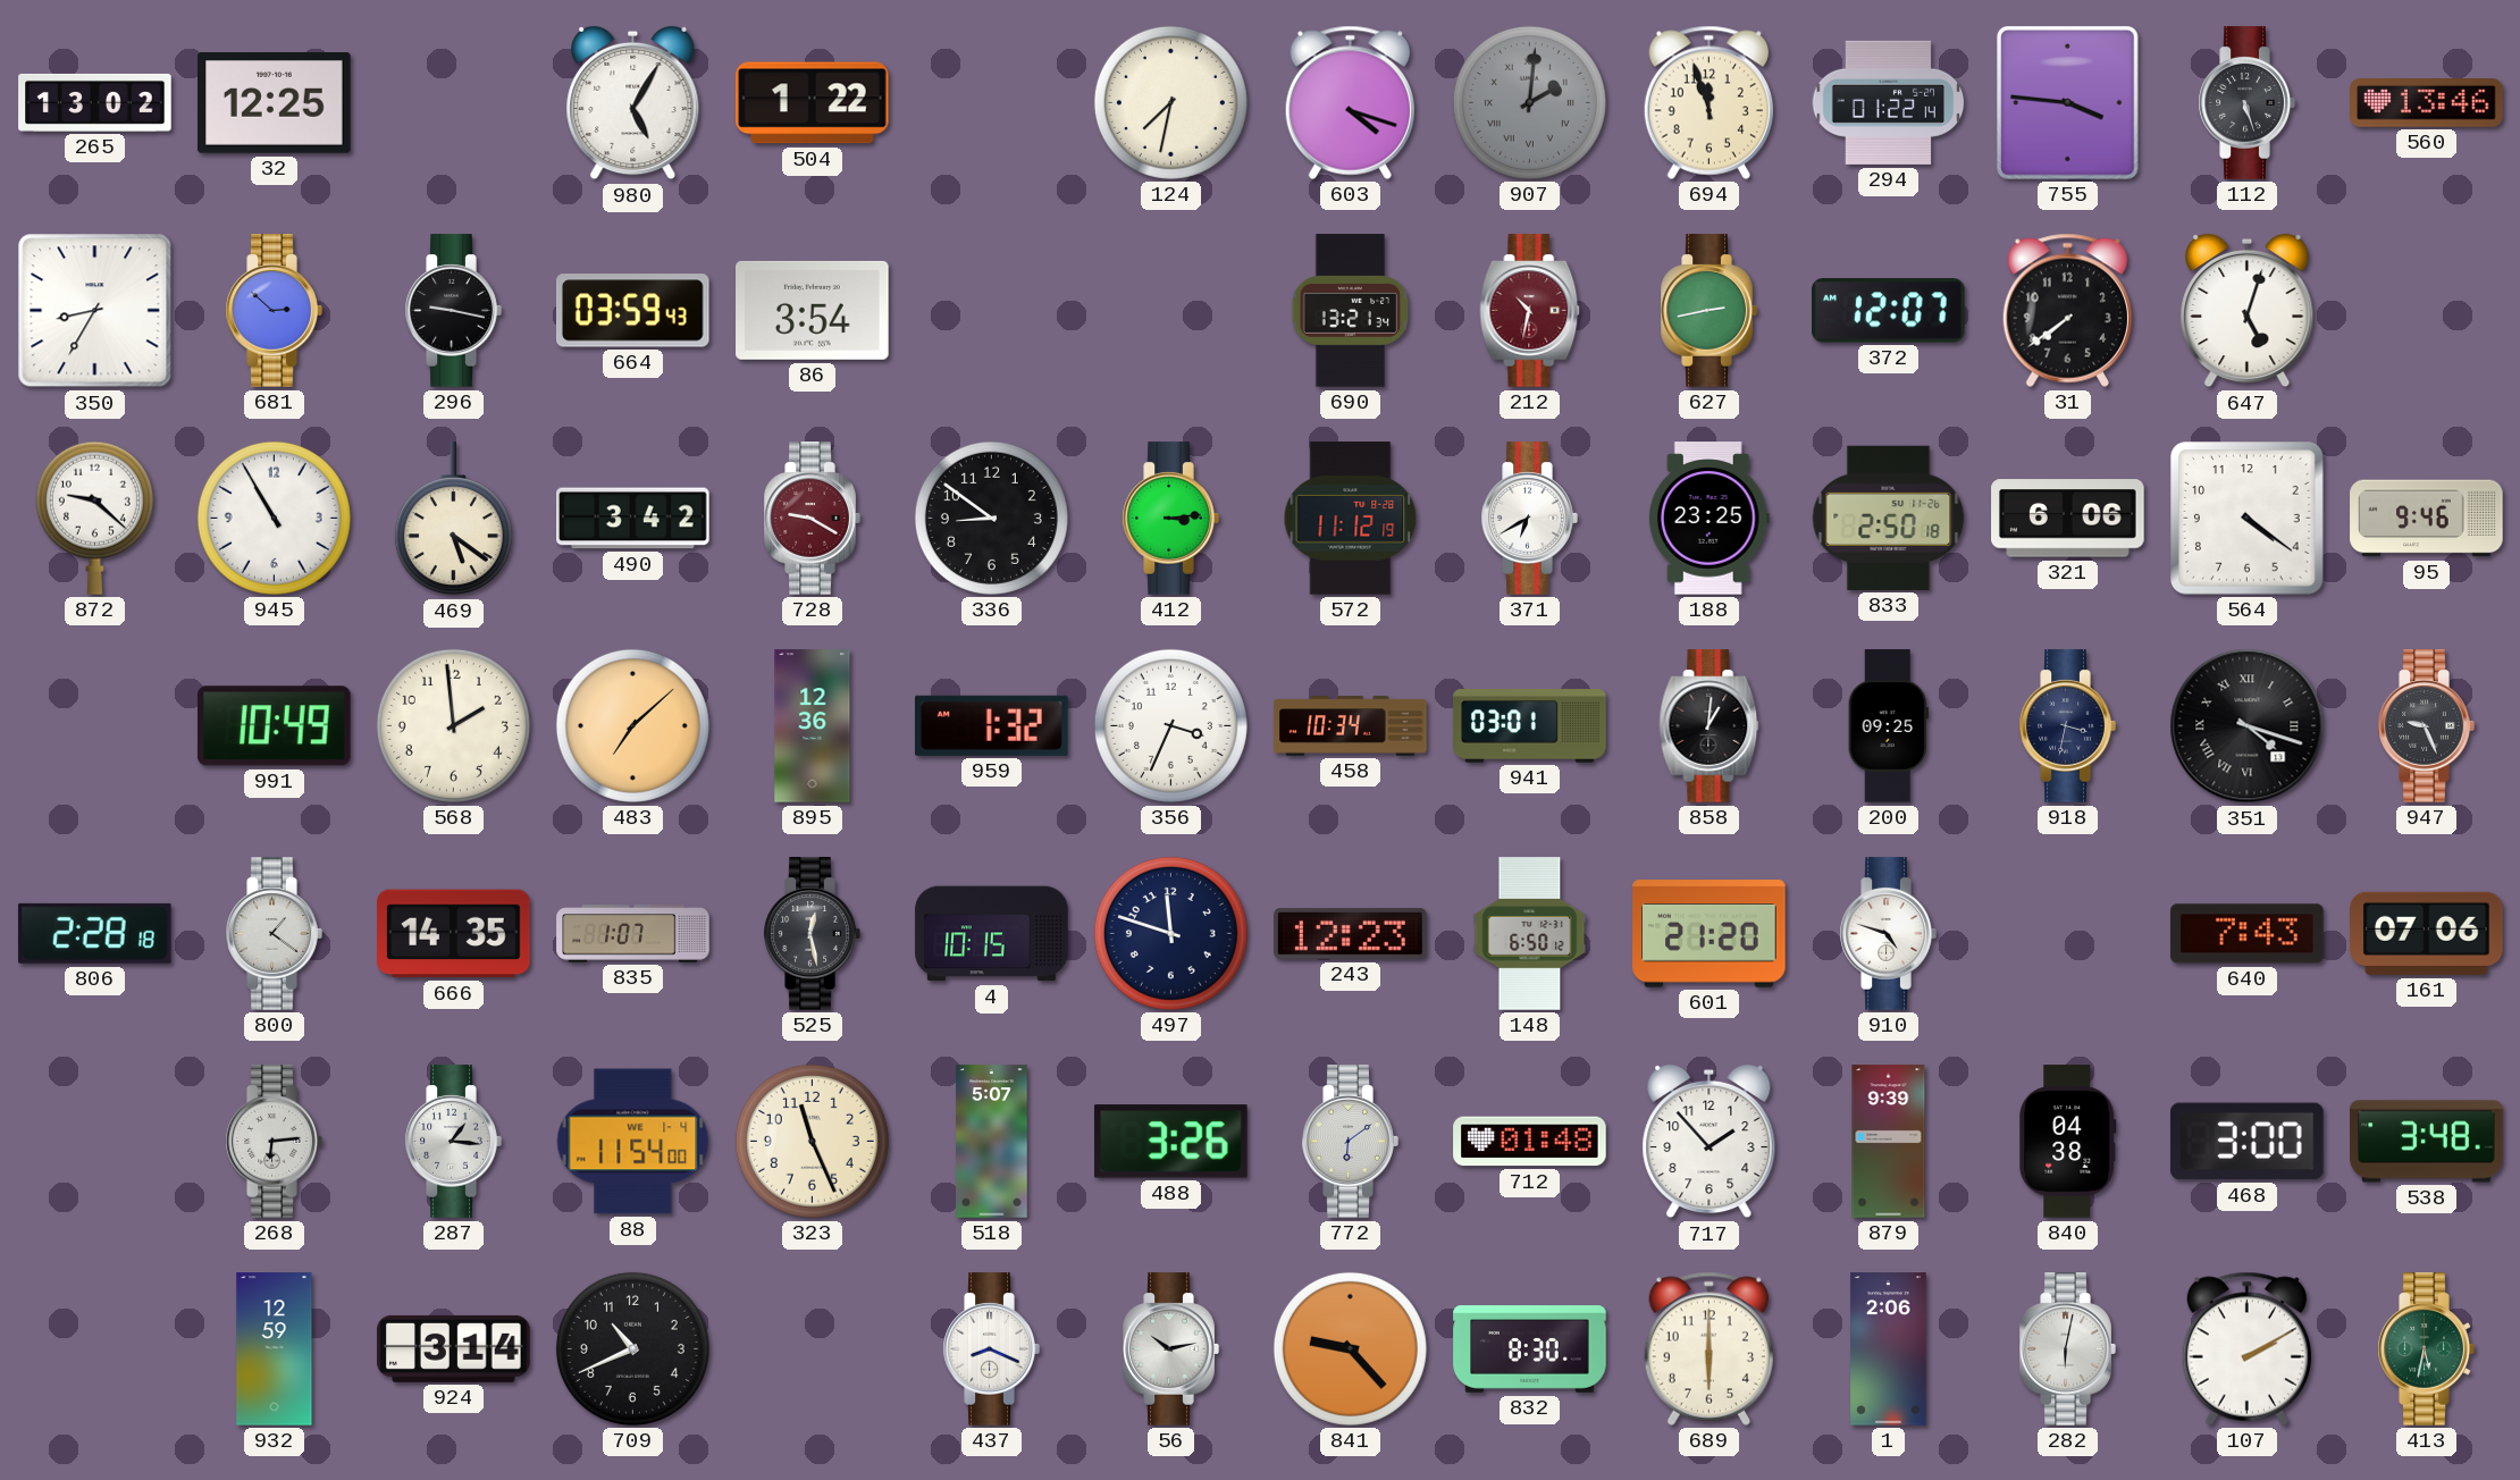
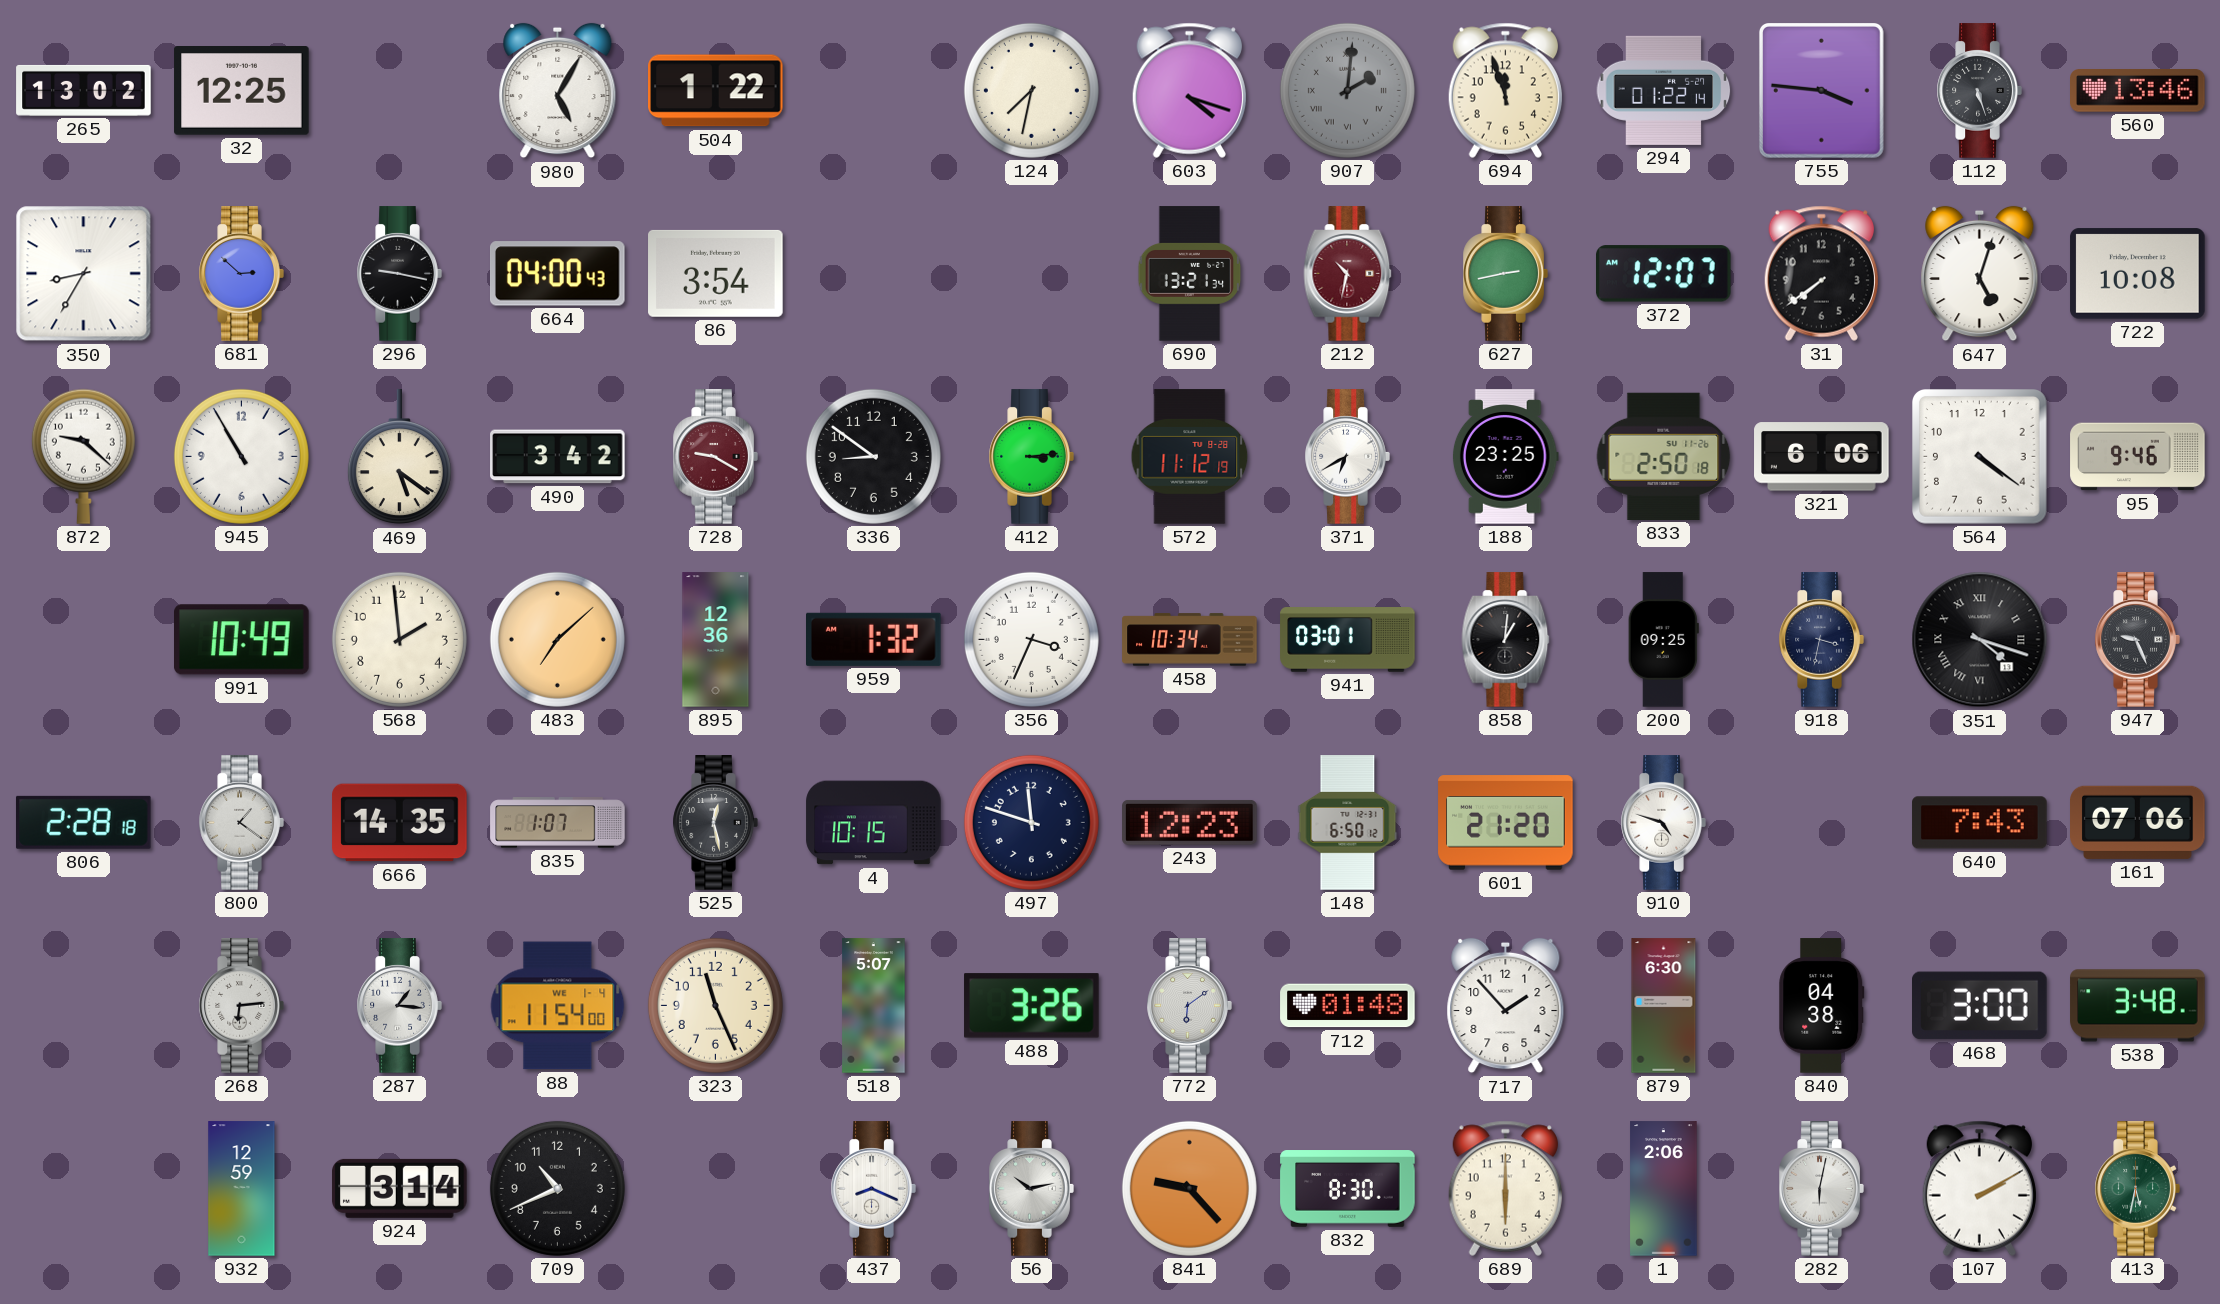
664: 03:59 -> 04:00 (558, 274)
722: none -> 10:08 (2138, 274)
879: 9:39 -> 6:30 (1664, 1006)
